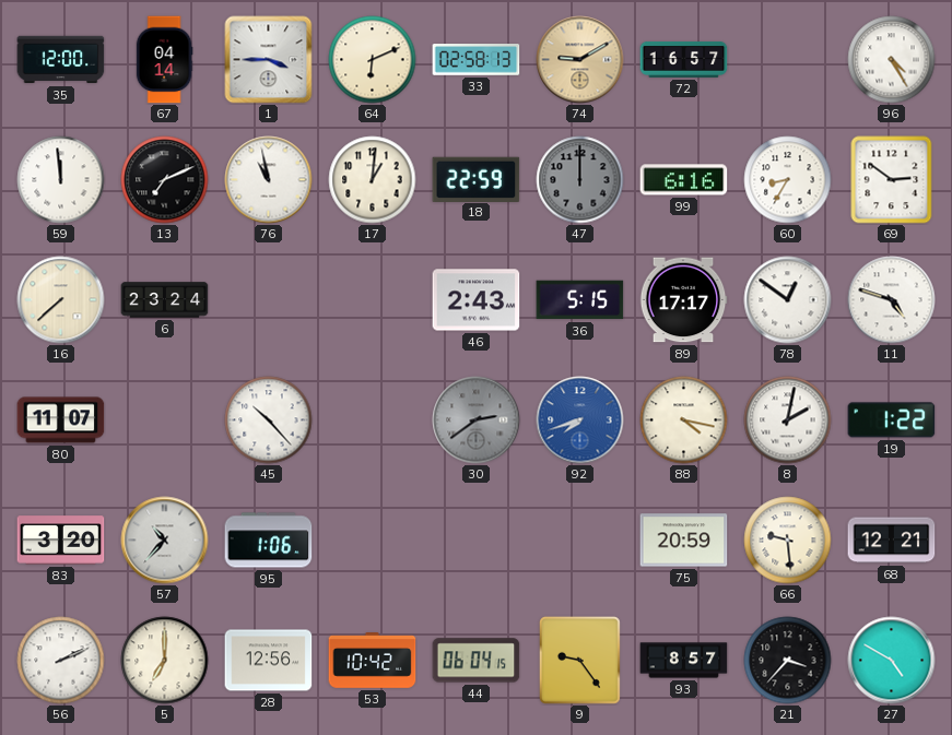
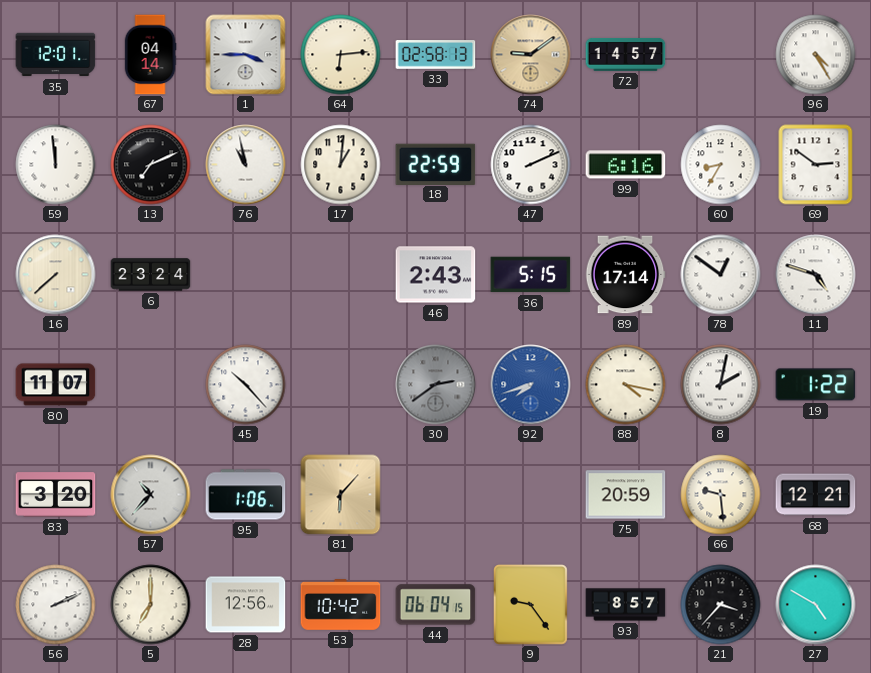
35: 12:00 -> 12:01 (56, 55)
64: 6:11 -> 6:14 (341, 55)
74: 9:10 -> 9:09 (531, 55)
72: 16:57 -> 14:57 (626, 55)
47: 12:00 -> 2:11 (531, 165)
47 dial: grey -> white (531, 165)
89: 17:17 -> 17:14 (625, 275)
81: none -> 6:07 (341, 495)
